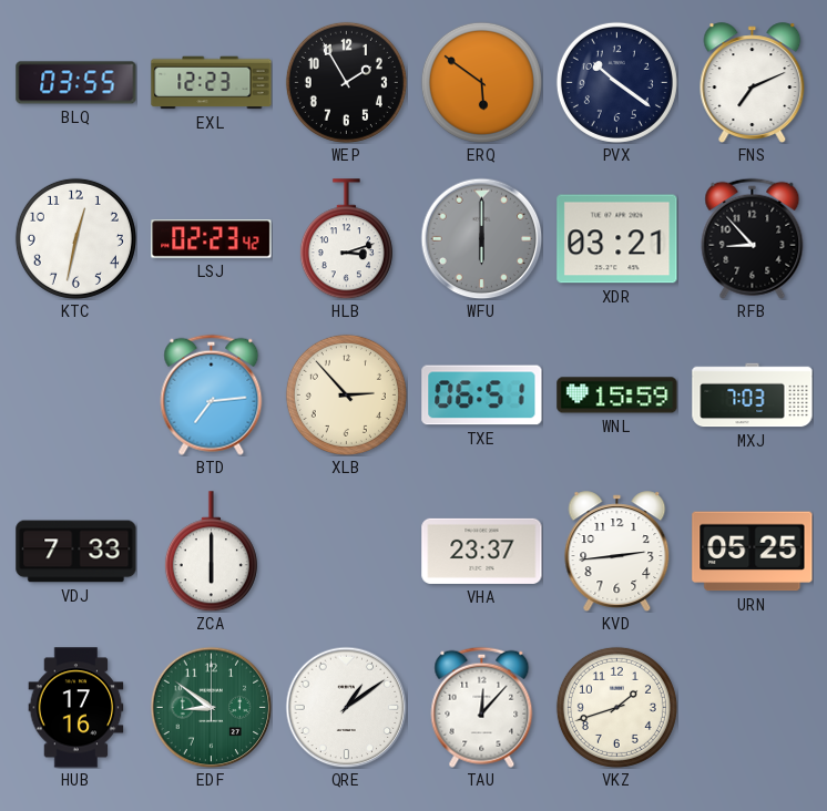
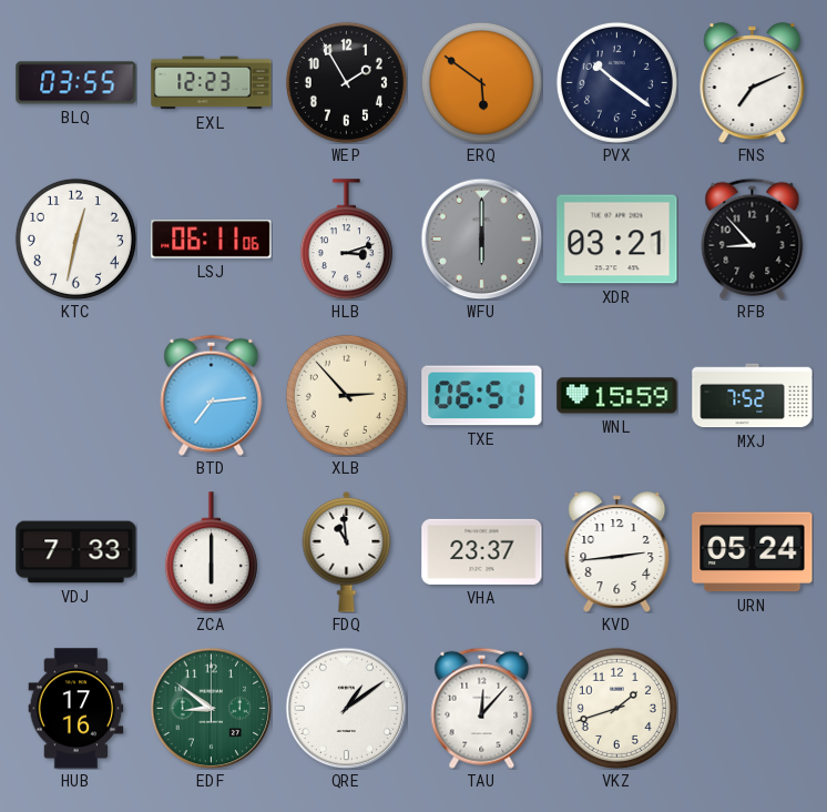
LSJ: 02:23 -> 06:11 (212, 240)
MXJ: 7:03 -> 7:52 (753, 396)
FDQ: none -> 10:59 (347, 551)
URN: 05:25 -> 05:24 (753, 552)
